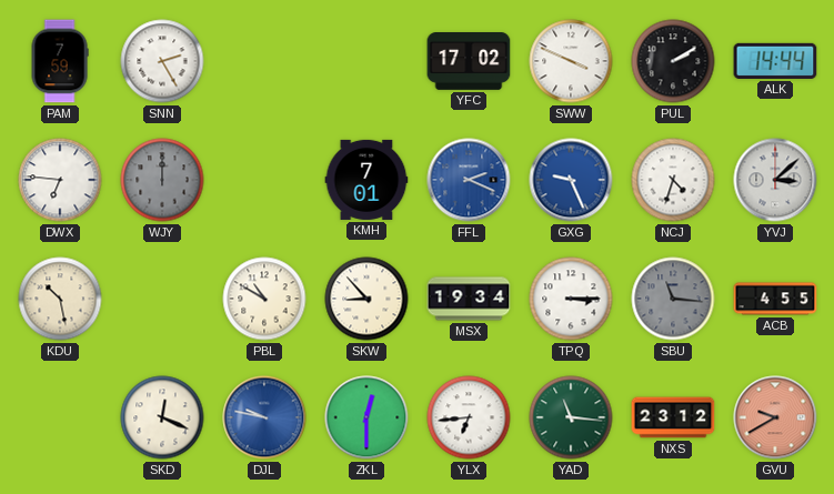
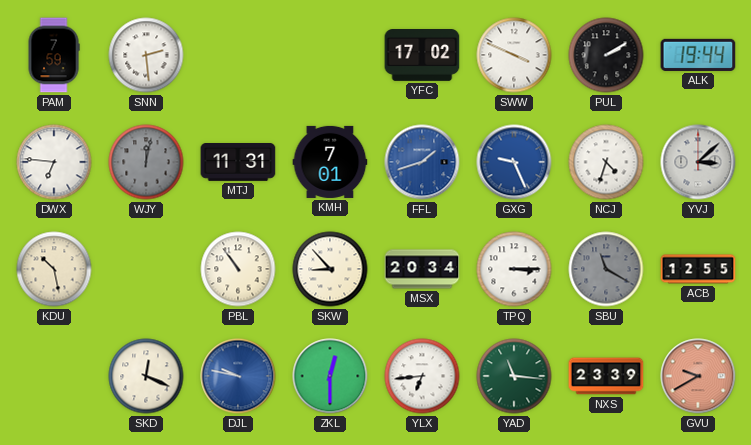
SNN: 2:25 -> 2:29 (146, 55)
ALK: 14:44 -> 19:44 (698, 55)
WJY: 12:00 -> 12:02 (146, 162)
MTJ: none -> 11:31 (238, 163)
FFL: 2:19 -> 1:42 (422, 162)
PBL: 10:50 -> 10:54 (238, 269)
MSX: 19:34 -> 20:34 (422, 269)
SBU: 11:16 -> 11:20 (606, 269)
ACB: 4:55 -> 12:55 (698, 269)
NXS: 23:12 -> 23:39 (606, 376)
